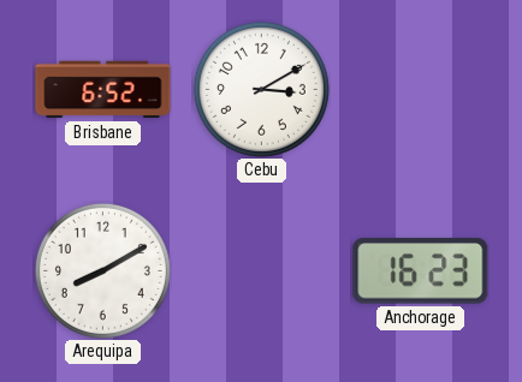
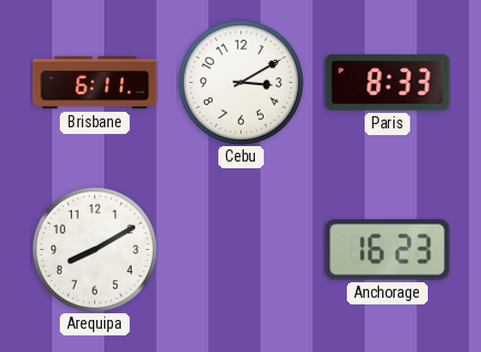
Brisbane: 6:52 -> 6:11 (95, 83)
Paris: none -> 8:33 (388, 83)
